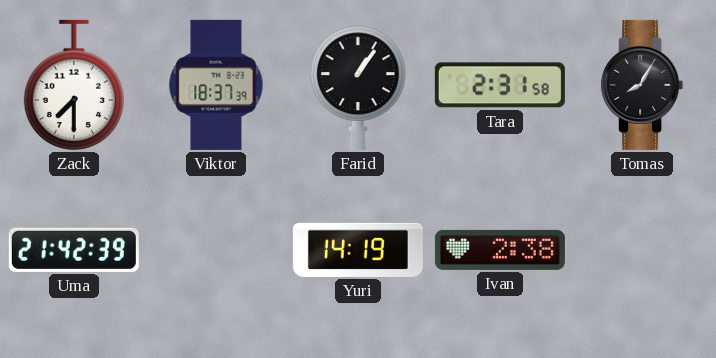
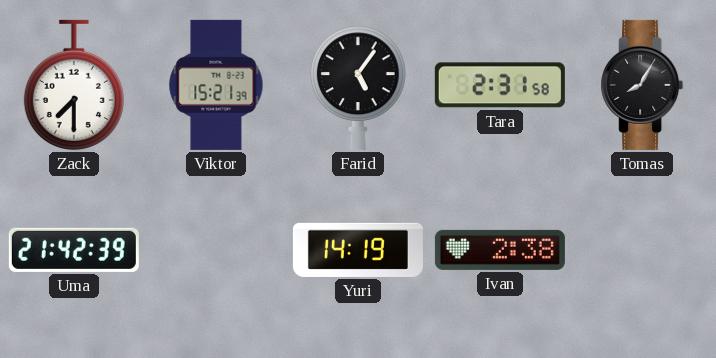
Viktor: 18:37 -> 15:21 (216, 85)
Farid: 1:06 -> 5:06 (358, 85)
